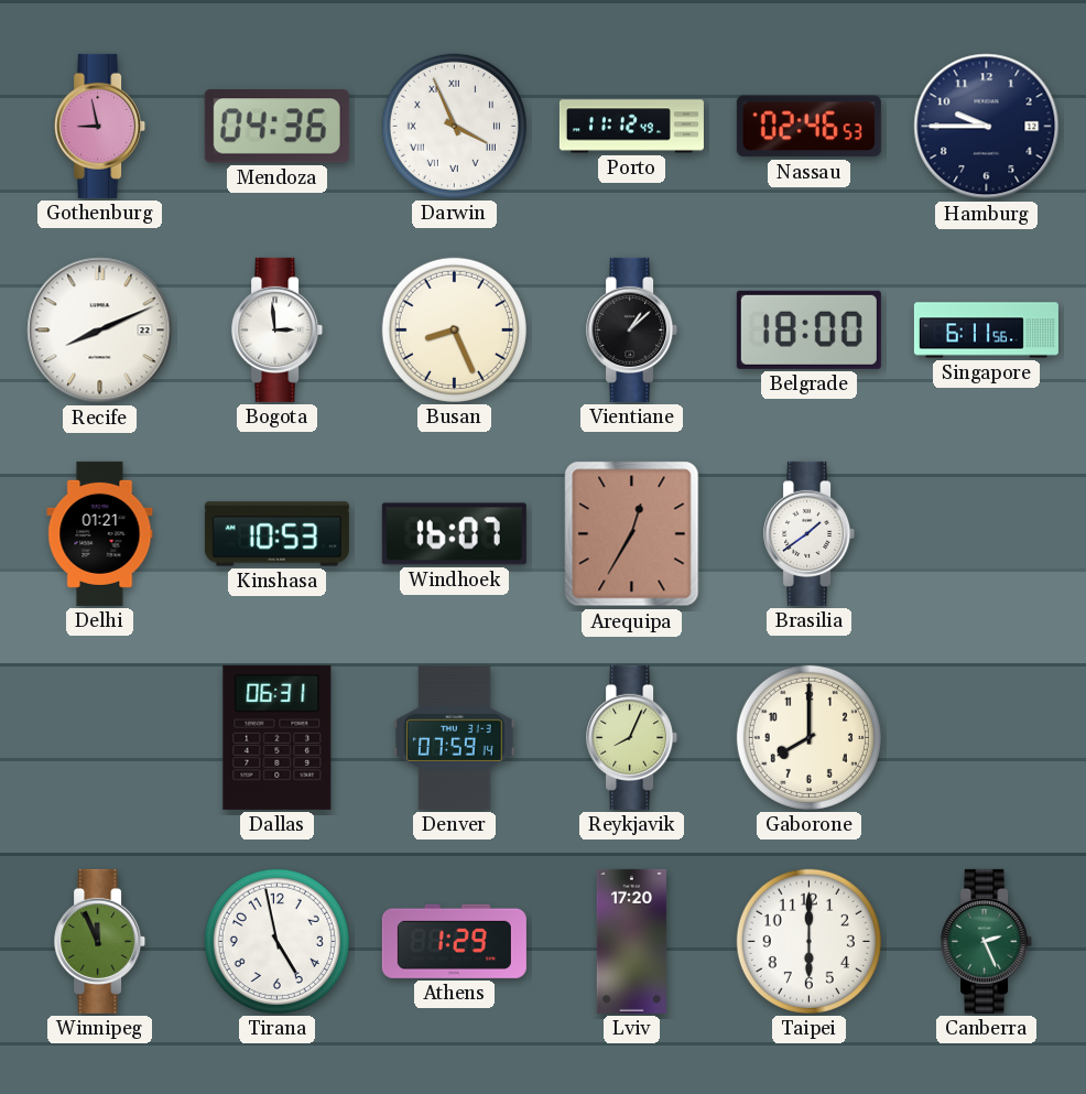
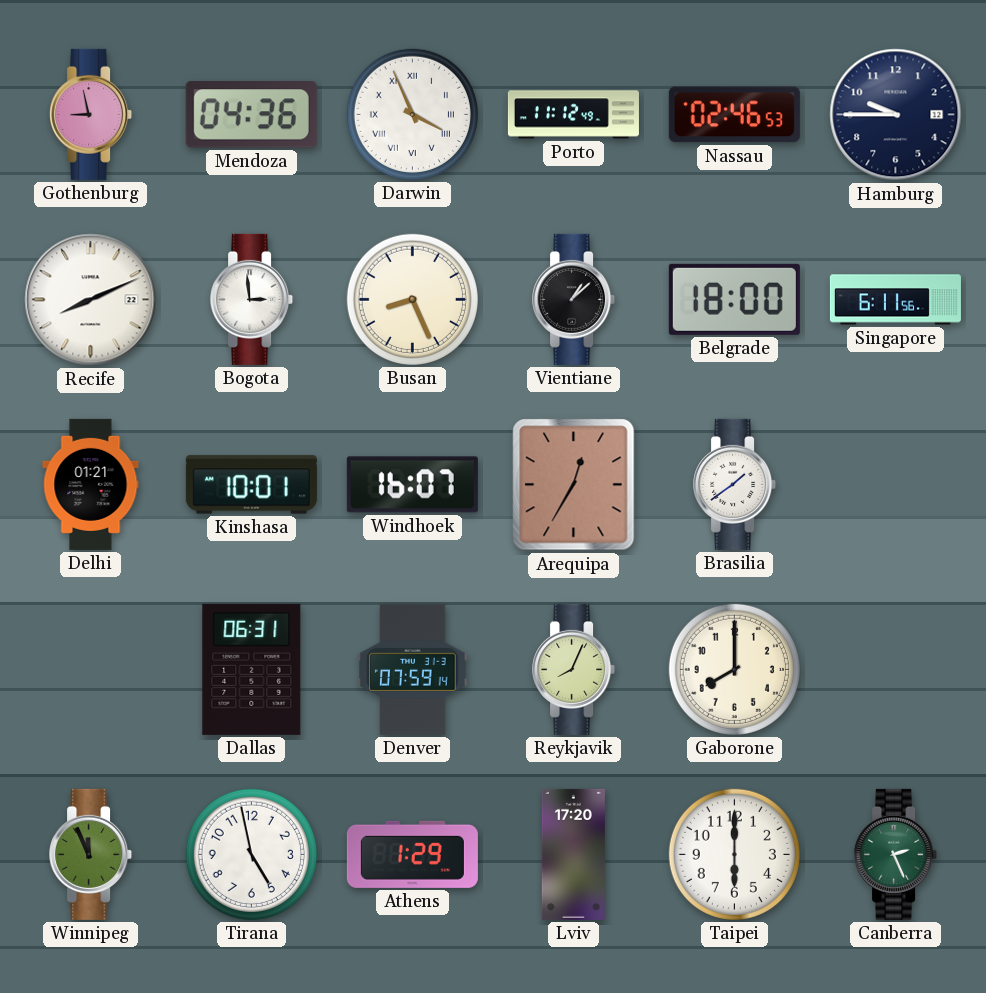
Kinshasa: 10:53 -> 10:01 (251, 485)
